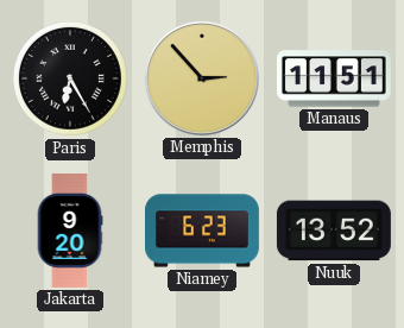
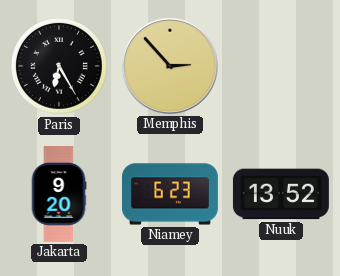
Manaus: 11:51 -> none (334, 78)
